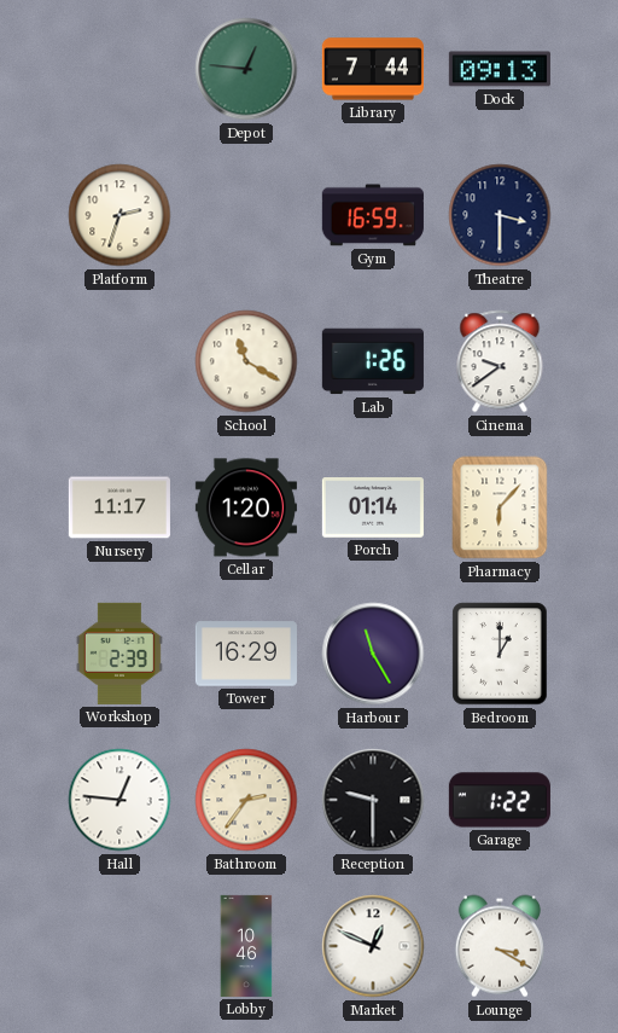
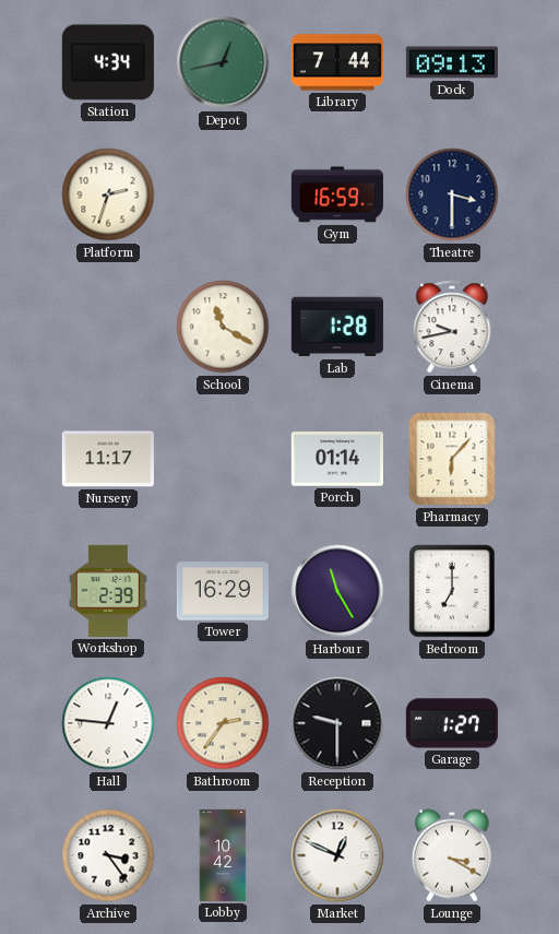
Station: none -> 4:34 (108, 62)
Depot: 12:46 -> 12:43 (223, 62)
Lab: 1:26 -> 1:28 (337, 327)
Cinema: 9:39 -> 9:43 (452, 327)
Cellar: 1:20 -> none (246, 507)
Bedroom: 1:00 -> 7:00 (452, 591)
Garage: 1:22 -> 1:27 (452, 723)
Archive: none -> 3:24 (108, 855)
Lobby: 10:46 -> 10:42 (223, 855)
